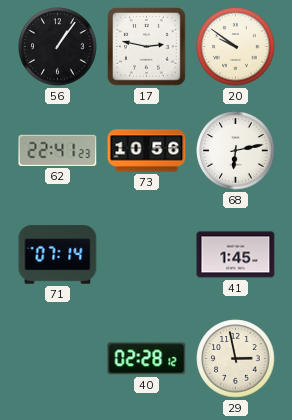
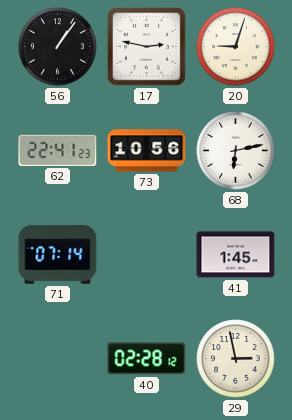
20: 9:51 -> 9:03 (236, 47)
